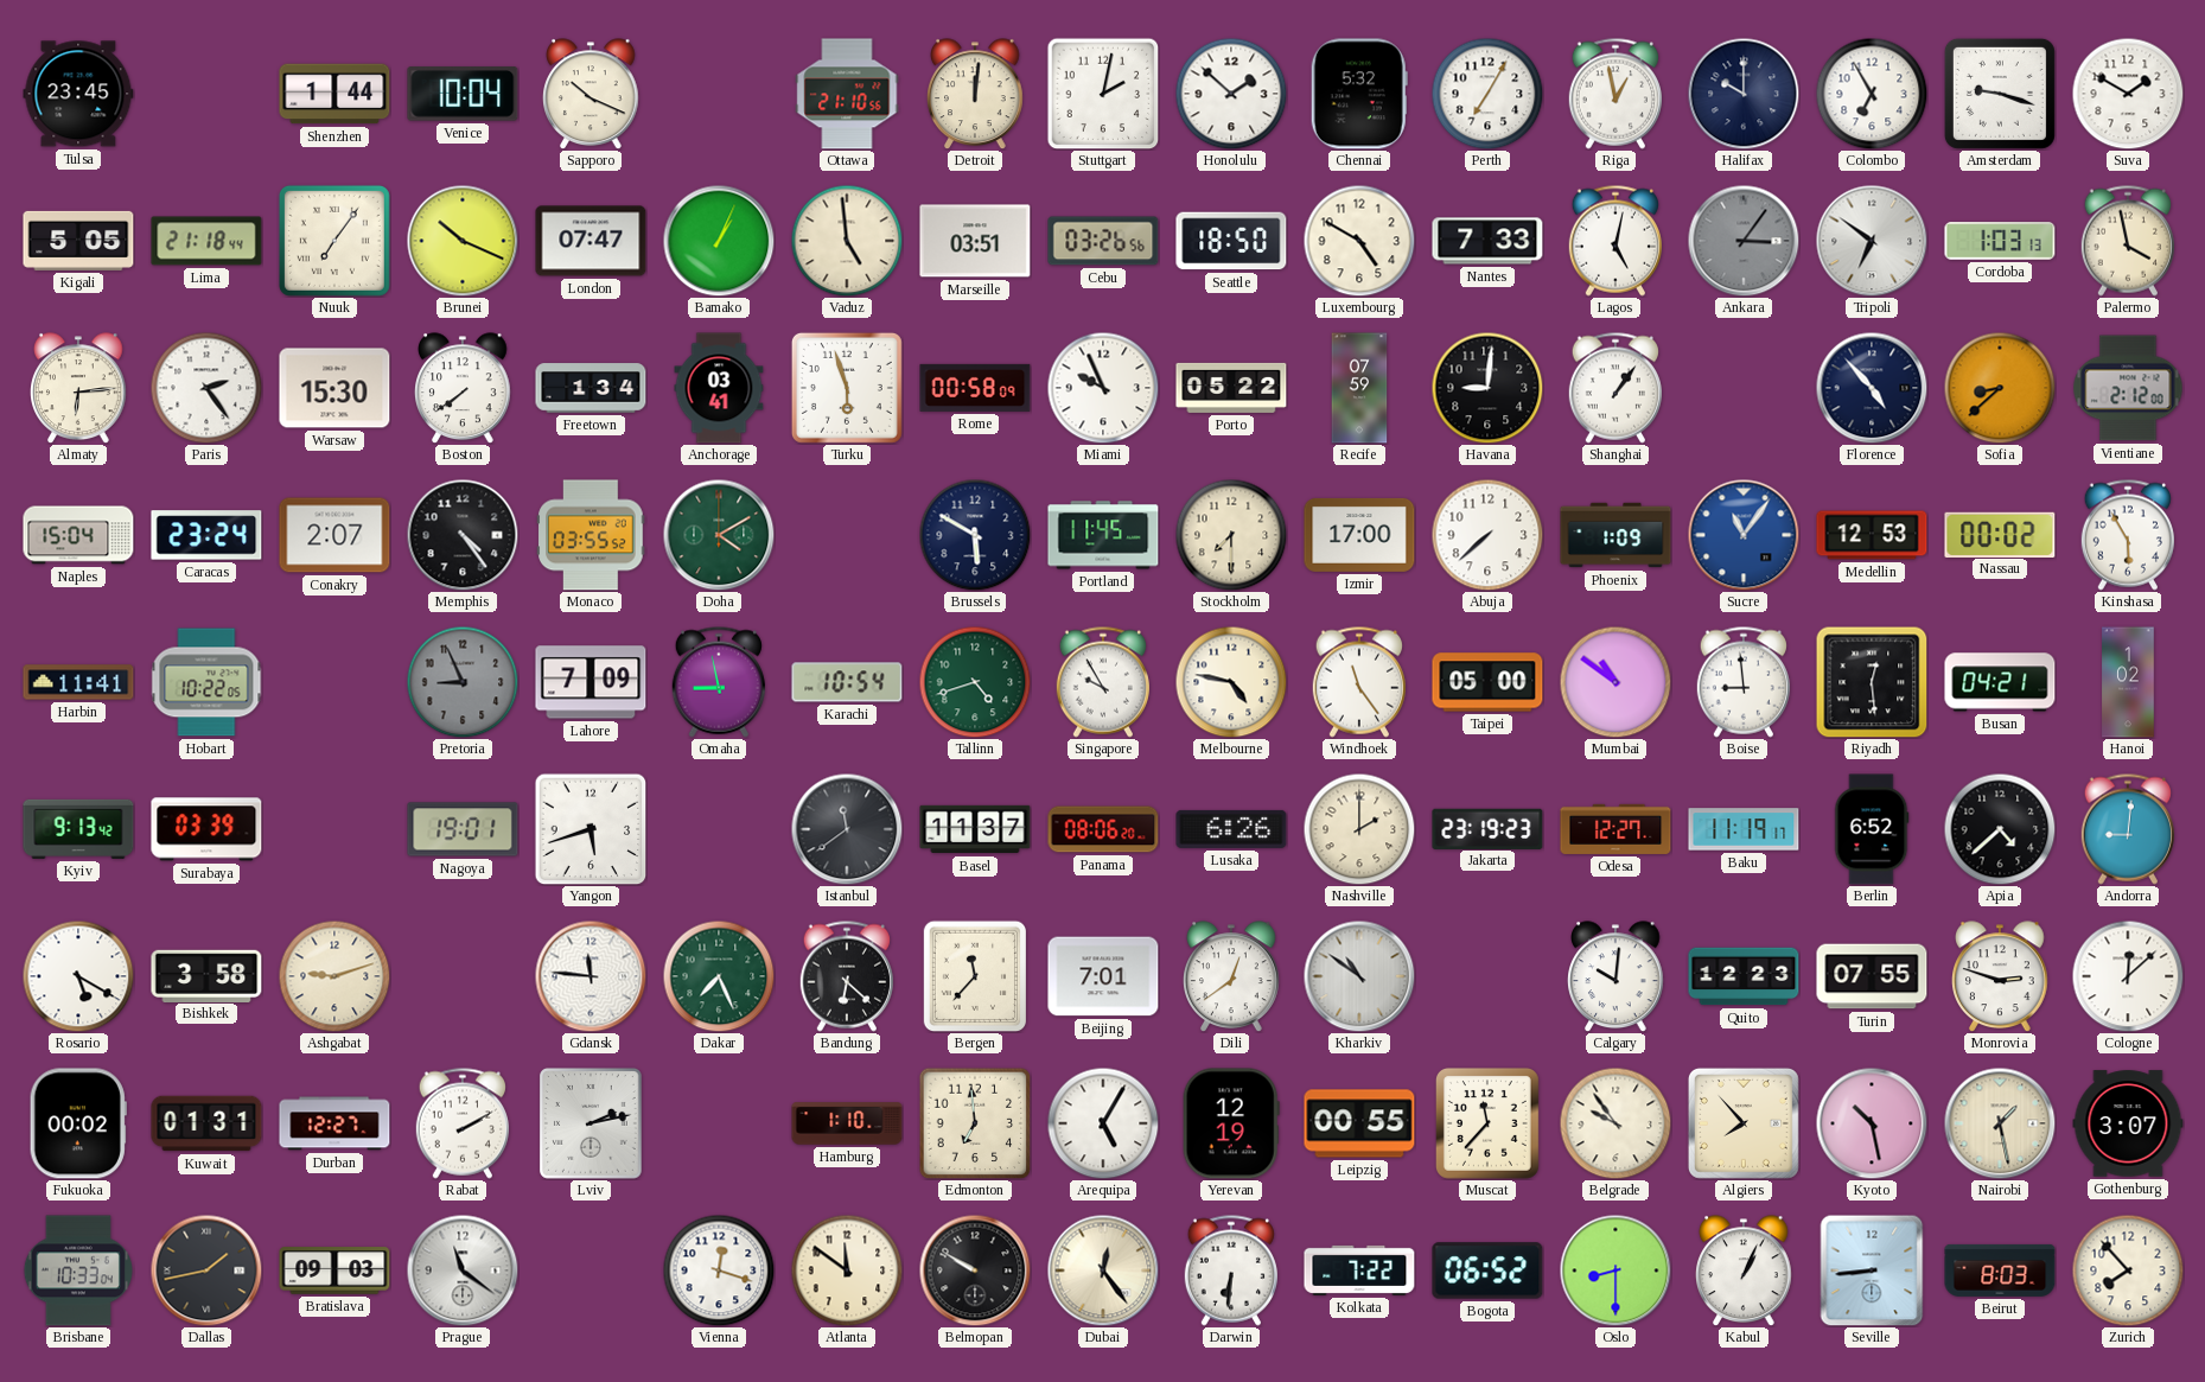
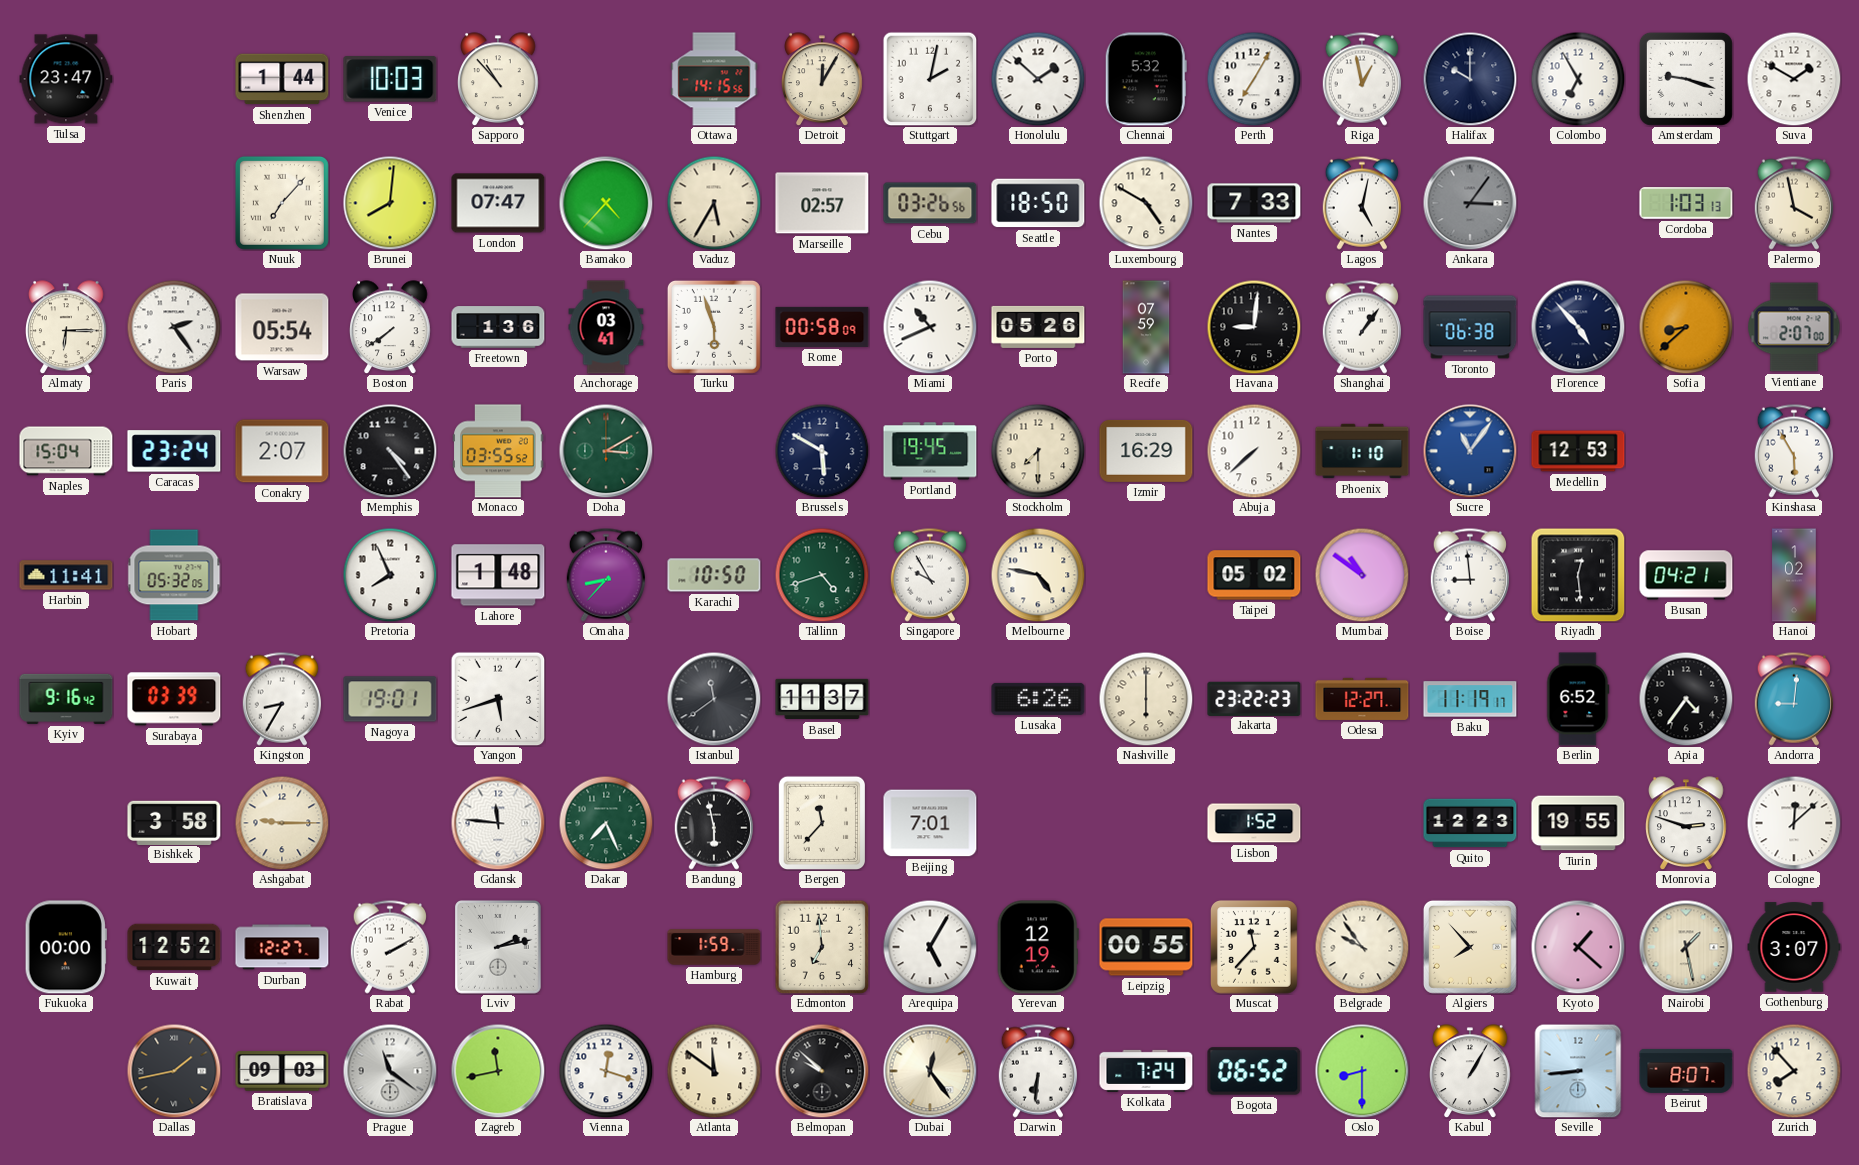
Tulsa: 23:45 -> 23:47 (66, 79)
Venice: 10:04 -> 10:03 (390, 79)
Sapporo: 10:19 -> 10:53 (499, 79)
Ottawa: 21:10 -> 14:15 (714, 79)
Detroit: 12:01 -> 12:05 (823, 79)
Kigali: 5:05 -> none (78, 241)
Lima: 21:18 -> none (206, 241)
Nuuk: 7:06 -> 7:07 (282, 203)
Brunei: 10:19 -> 8:01 (390, 203)
Bamako: 1:04 -> 4:37 (606, 203)
Vaduz: 4:59 -> 5:35 (714, 203)
Marseille: 03:51 -> 02:57 (822, 203)
Tripoli: 6:51 -> none (1872, 241)
Almaty: 6:14 -> 6:15 (67, 327)
Warsaw: 15:30 -> 05:54 (282, 327)
Freetown: 1:34 -> 1:36 (498, 327)
Miami: 9:56 -> 10:41 (930, 327)
Porto: 05:22 -> 05:26 (1038, 327)
Toronto: none -> 06:38 (1470, 327)
Vientiane: 2:12 -> 2:07 (1794, 327)
Doha: 4:10 -> 3:10 (606, 451)
Portland: 11:45 -> 19:45 (930, 451)
Izmir: 17:00 -> 16:29 (1146, 451)
Phoenix: 1:09 -> 1:10 (1362, 451)
Nassau: 00:02 -> none (2000, 534)
Hobart: 10:22 -> 05:32 (174, 575)
Pretoria: 8:56 -> 7:56 (390, 575)
Pretoria dial: grey -> white (390, 575)
Lahore: 7:09 -> 1:48 (498, 575)
Omaha: 8:58 -> 8:37 (606, 575)
Karachi: 10:54 -> 10:50 (714, 575)
Windhoek: 11:24 -> none (1359, 682)
Taipei: 05:00 -> 05:02 (1254, 575)
Kyiv: 9:13 -> 9:16 (66, 699)
Kingston: none -> 8:35 (282, 699)
Panama: 08:06 -> none (1103, 829)
Nashville: 2:00 -> 6:00 (1146, 699)
Jakarta: 23:19 -> 23:22 (1254, 698)
Apia: 4:38 -> 4:36 (1686, 699)
Rosario: 5:20 -> none (78, 976)
Ashgabat: 9:12 -> 9:15 (282, 823)
Bandung: 6:22 -> 5:58 (714, 823)
Dili: 12:39 -> none (1232, 976)
Kharkiv: 10:51 -> none (1359, 976)
Lisbon: none -> 1:52 (1254, 823)
Calgary: 10:01 -> none (1617, 976)
Turin: 07:55 -> 19:55 (1578, 823)
Fukuoka: 00:02 -> 00:00 (66, 947)
Kuwait: 01:31 -> 12:52 (174, 947)
Hamburg: 1:10 -> 1:59 (714, 947)
Kyoto: 10:28 -> 1:22 (1578, 947)
Brisbane: 10:33 -> none (78, 1270)
Zagreb: none -> 11:43 (498, 1071)
Belmopan: 9:50 -> 9:52 (822, 1071)
Kolkata: 7:22 -> 7:24 (1146, 1071)
Kabul: 1:04 -> 1:05 (1471, 1071)
Beirut: 8:03 -> 8:07 (1686, 1071)
